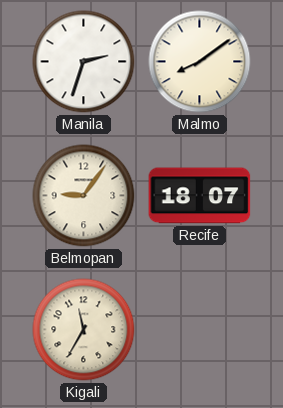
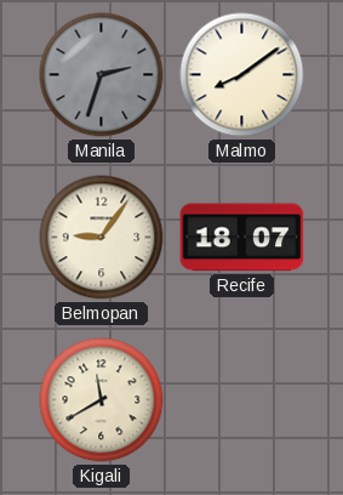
Manila dial: white -> grey (102, 75)
Kigali: 11:35 -> 11:40 (102, 400)
